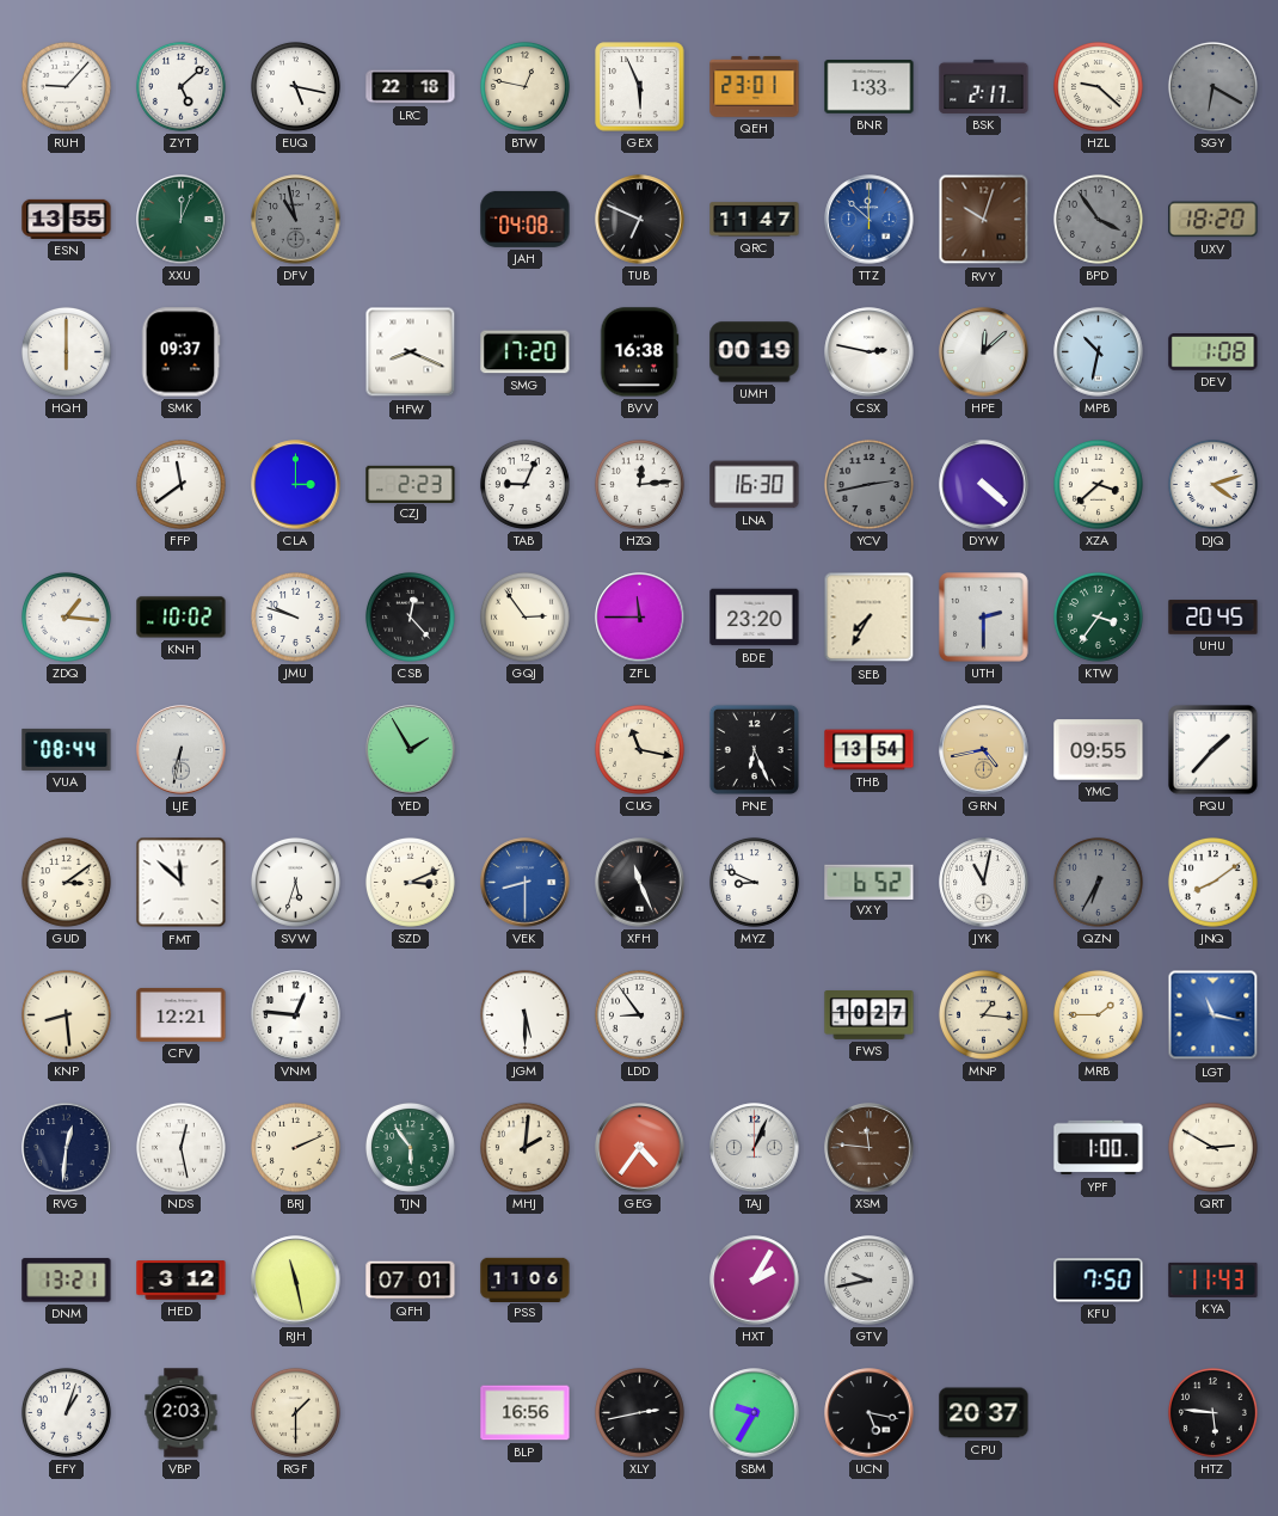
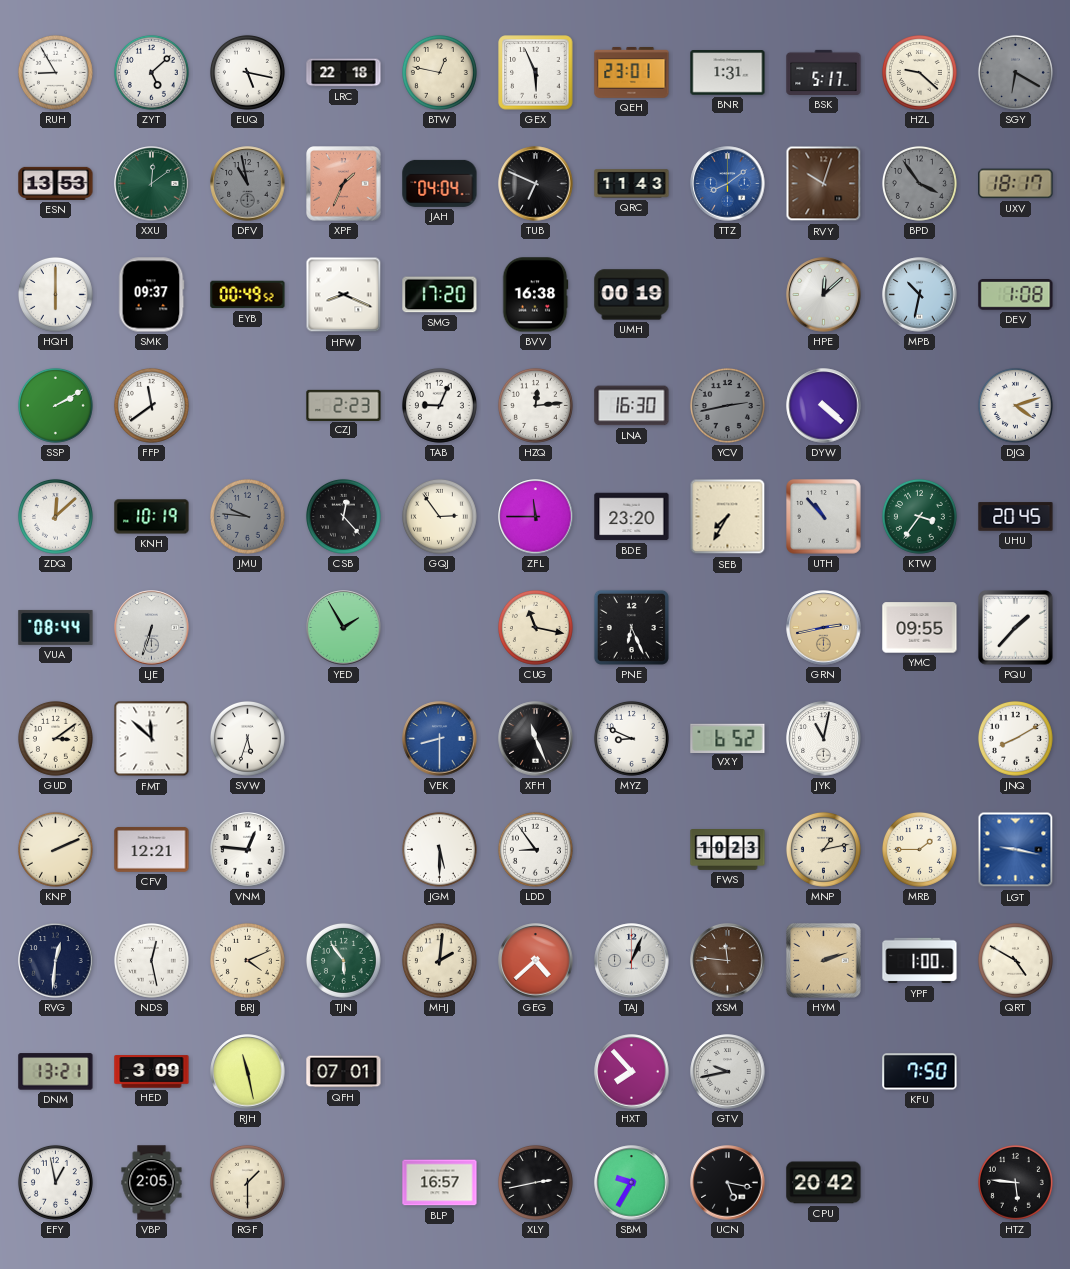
RUH: 9:07 -> 8:55 (55, 72)
BNR: 1:33 -> 1:31 (728, 73)
BSK: 2:17 -> 5:17 (824, 72)
ESN: 13:55 -> 13:53 (56, 183)
XXU: 12:04 -> 12:09 (152, 184)
XPF: none -> 1:34 (344, 184)
JAH: 04:08 -> 04:04 (440, 183)
QRC: 11:47 -> 11:43 (632, 184)
TTZ: 11:52 -> 8:09 (728, 184)
UXV: 18:20 -> 18:17 (1016, 184)
EYB: none -> 00:49 (248, 295)
CSX: 2:47 -> none (870, 352)
SSP: none -> 2:10 (55, 405)
CLA: 3:00 -> none (296, 485)
XZA: 3:38 -> none (1098, 484)
ZDQ: 1:16 -> 12:08 (55, 516)
KNH: 10:02 -> 10:19 (152, 517)
JMU: 9:48 -> 9:46 (247, 516)
JMU dial: white -> grey (247, 516)
UTH: 2:30 -> 10:53 (824, 517)
LJE: 6:32 -> 6:33 (152, 628)
THB: 13:54 -> none (870, 750)
GRN: 4:43 -> 2:43 (824, 628)
SZD: 3:11 -> none (410, 882)
QZN: 6:35 -> none (1098, 882)
JNQ: 8:09 -> 8:10 (1015, 738)
KNP: 8:29 -> 2:11 (55, 849)
FWS: 10:27 -> 10:23 (728, 850)
MNP: 1:16 -> 1:13 (823, 849)
LGT: 11:17 -> 9:17 (1016, 850)
BRJ: 2:11 -> 4:11 (247, 960)
GEG: 4:36 -> 4:38 (536, 961)
HYM: none -> 2:12 (824, 961)
QRT: 2:50 -> 4:50 (1015, 960)
HED: 3:12 -> 3:09 (152, 1072)
PSS: 11:06 -> none (526, 1279)
HXT: 2:05 -> 7:53 (632, 1072)
KYA: 11:43 -> none (1214, 1279)
EFY: 1:03 -> 12:58 (55, 1182)
VBP: 2:03 -> 2:05 (152, 1183)
BLP: 16:56 -> 16:57 (440, 1183)
CPU: 20:37 -> 20:42 (824, 1183)
